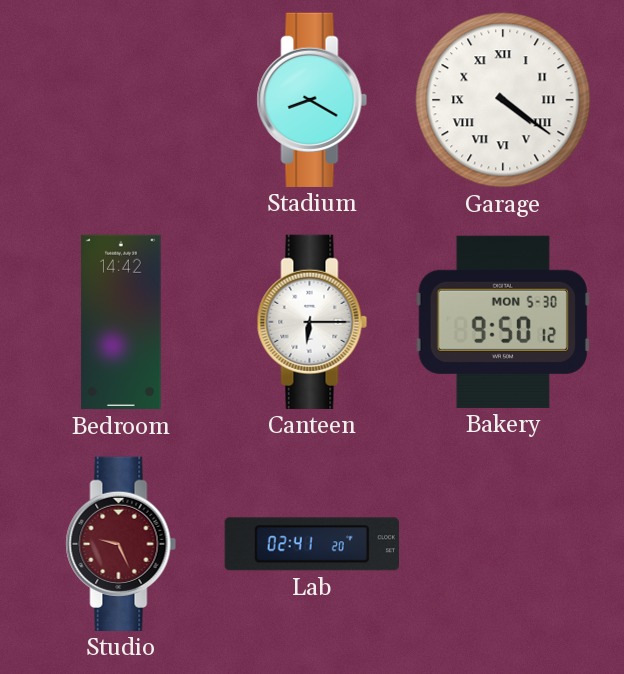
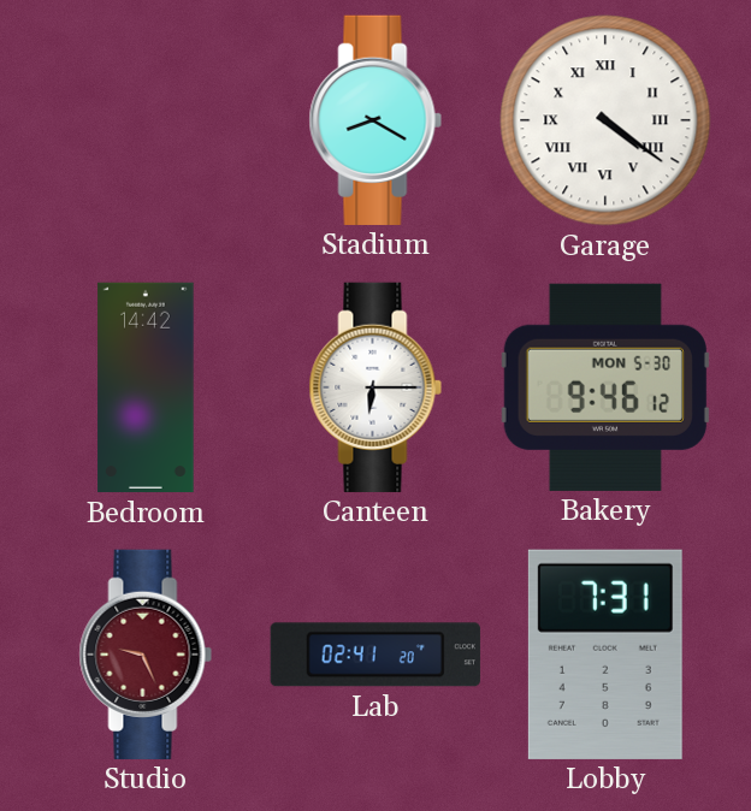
Bakery: 9:50 -> 9:46 (605, 387)
Lobby: none -> 7:31 (605, 655)
